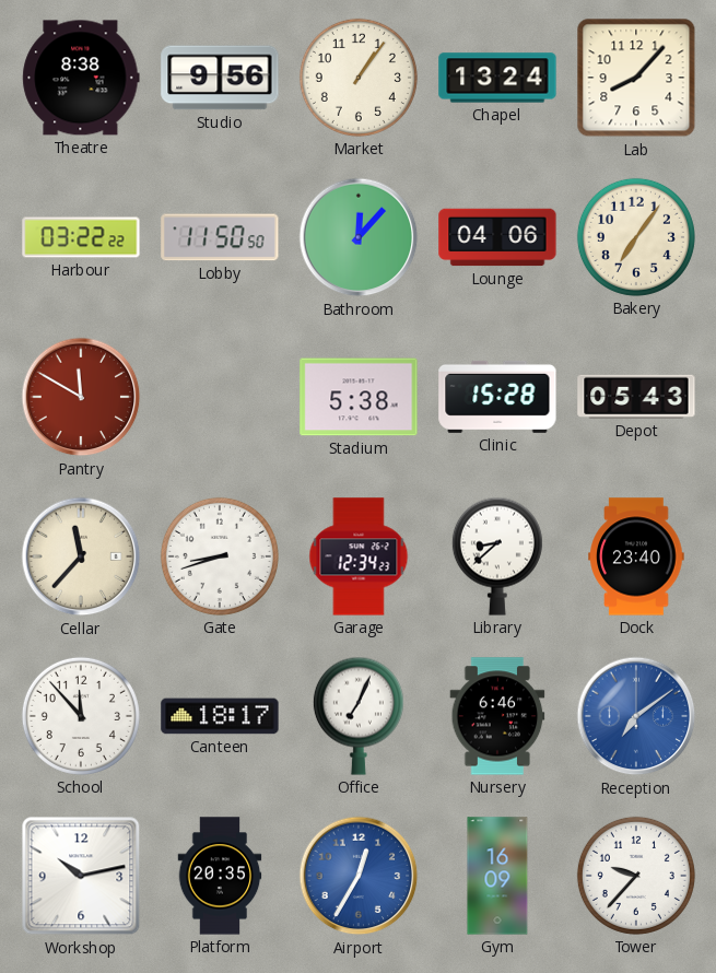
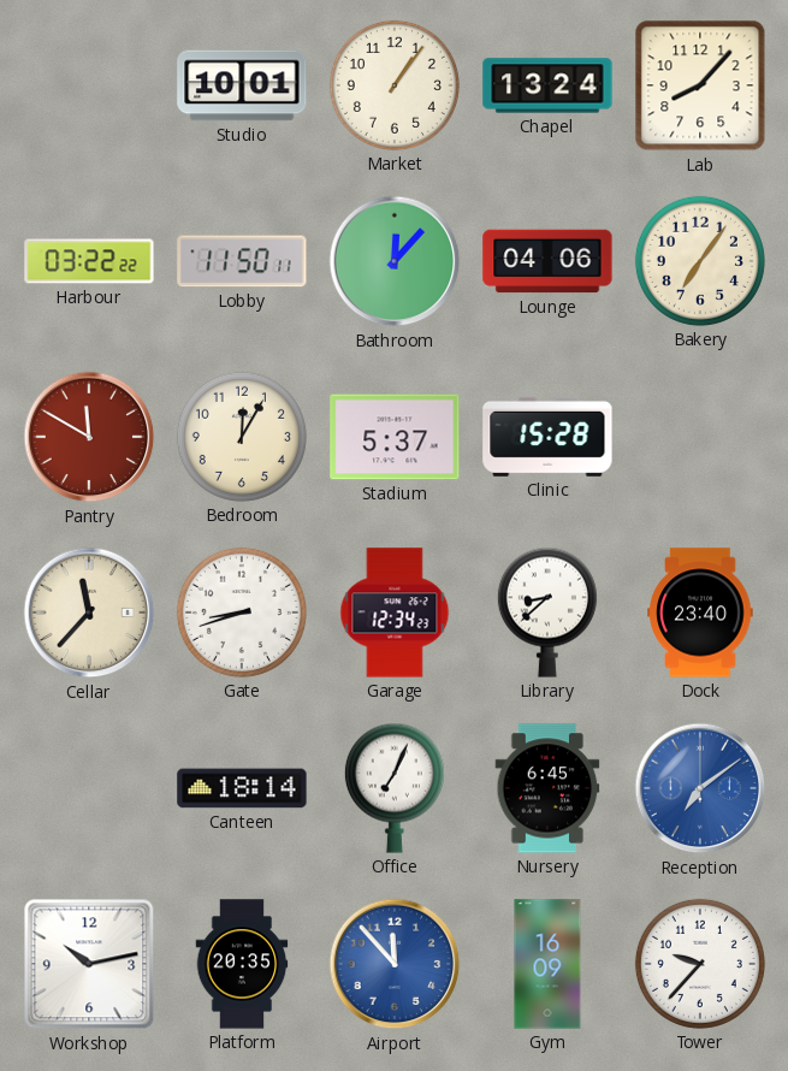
Theatre: 8:38 -> none (81, 78)
Studio: 9:56 -> 10:01 (242, 85)
Lobby: 11:50:50 -> 11:50:11 (242, 261)
Bedroom: none -> 12:05 (242, 437)
Stadium: 5:38 -> 5:37 (395, 437)
Depot: 05:43 -> none (636, 397)
School: 11:53 -> none (81, 716)
Canteen: 18:17 -> 18:14 (242, 788)
Nursery: 6:46 -> 6:45 (547, 788)
Airport: 12:35 -> 11:53 (395, 964)
